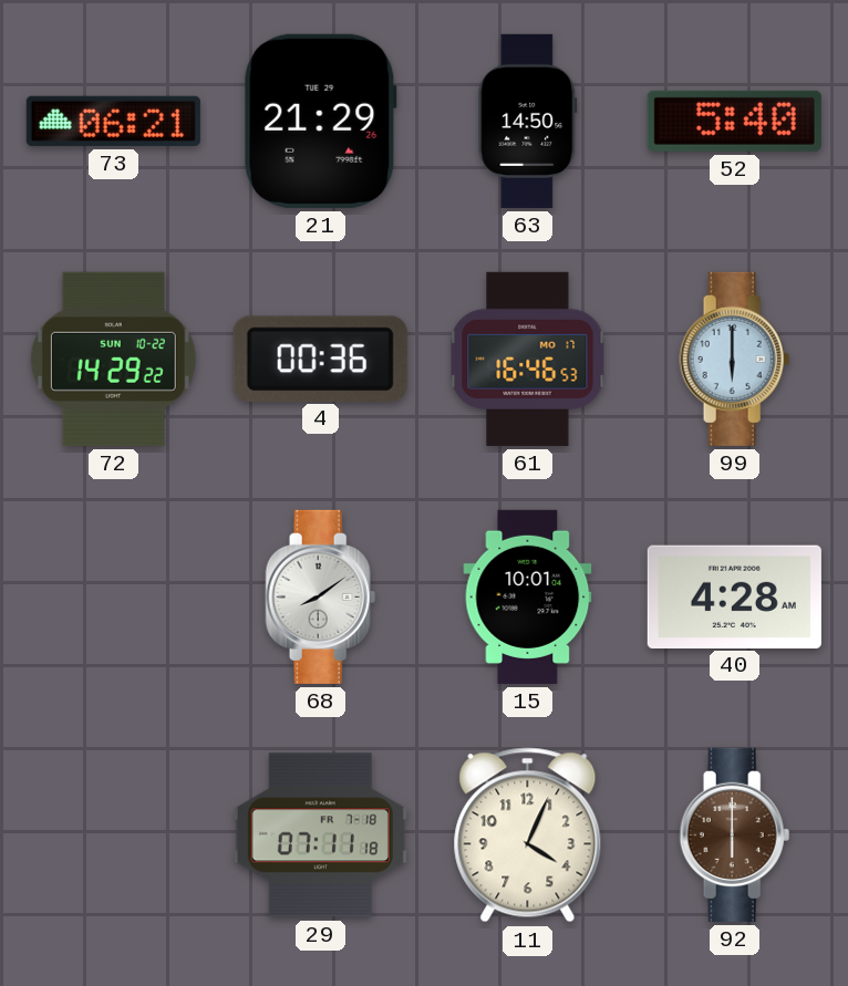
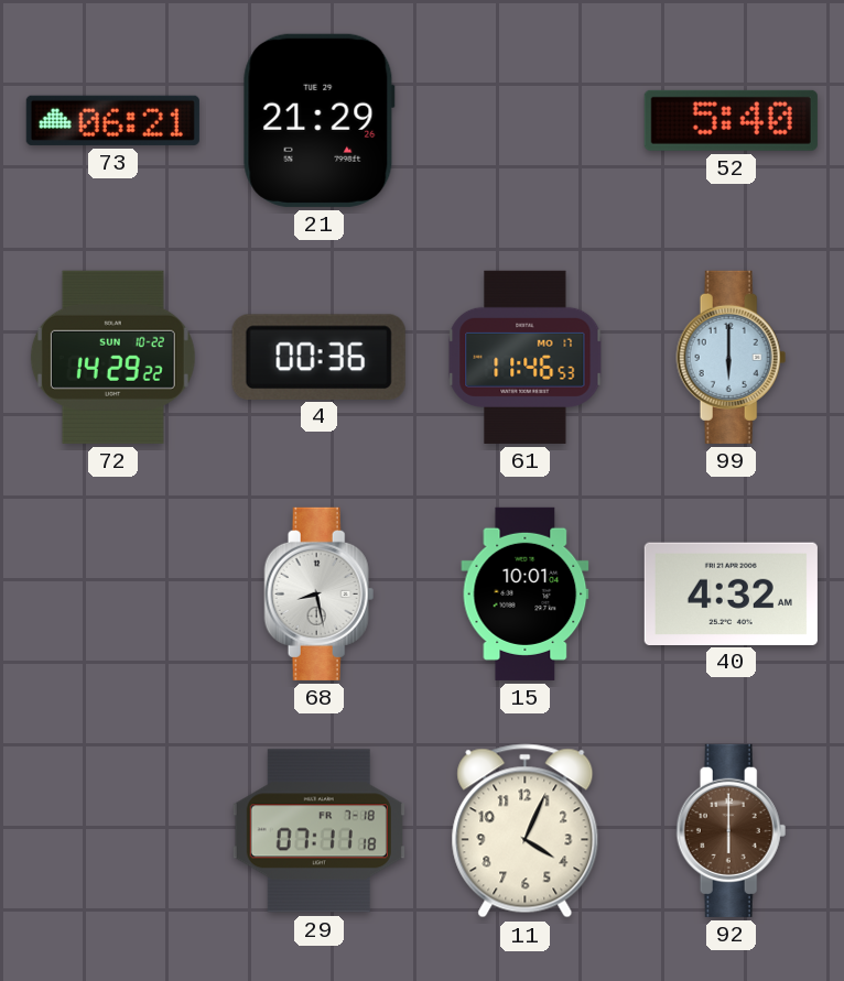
63: 14:50 -> none (528, 121)
61: 16:46 -> 11:46 (526, 357)
68: 8:09 -> 8:28 (320, 593)
40: 4:28 -> 4:32 (731, 593)
